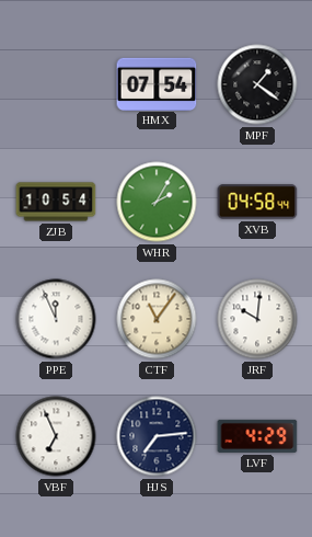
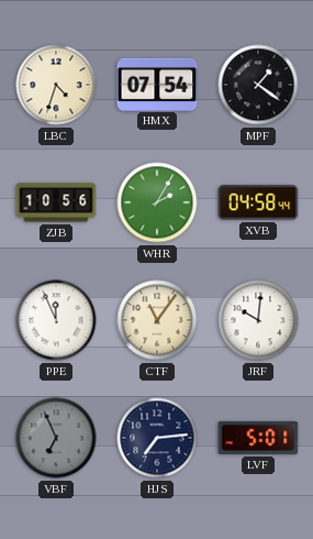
LBC: none -> 4:33 (56, 85)
ZJB: 10:54 -> 10:56 (56, 202)
VBF dial: white -> grey (56, 438)
LVF: 4:29 -> 5:01 (258, 438)
